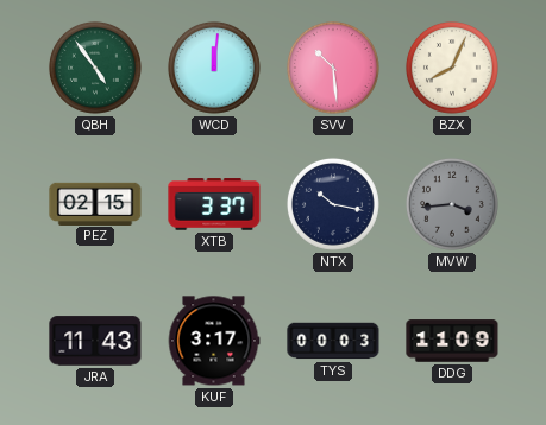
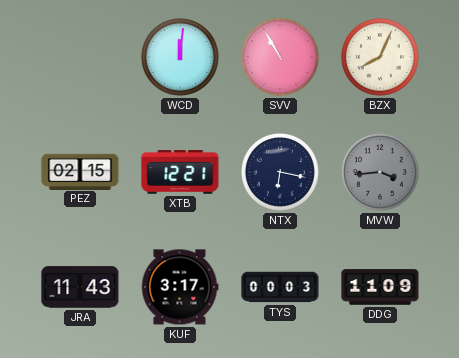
QBH: 4:54 -> none (95, 68)
SVV: 10:29 -> 10:55 (280, 57)
XTB: 3:37 -> 12:21 (180, 172)
NTX: 10:17 -> 6:17 (280, 172)
